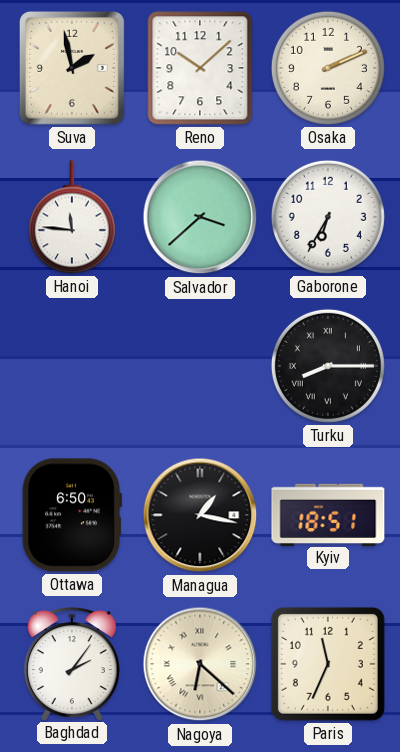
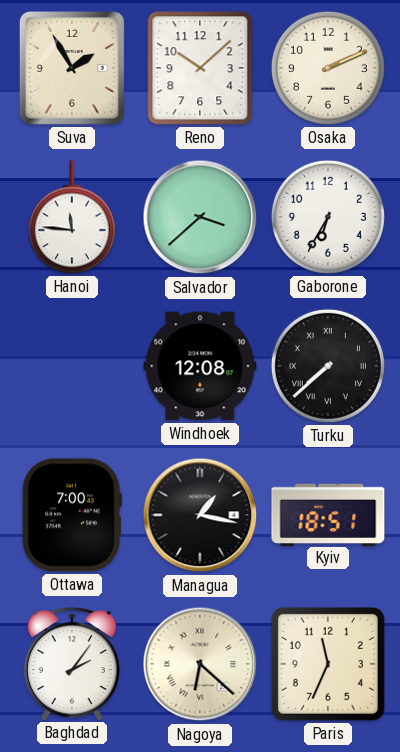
Suva: 1:58 -> 1:55 (72, 68)
Windhoek: none -> 12:08 (200, 366)
Turku: 8:15 -> 7:38 (328, 366)
Ottawa: 6:50 -> 7:00 (72, 515)
